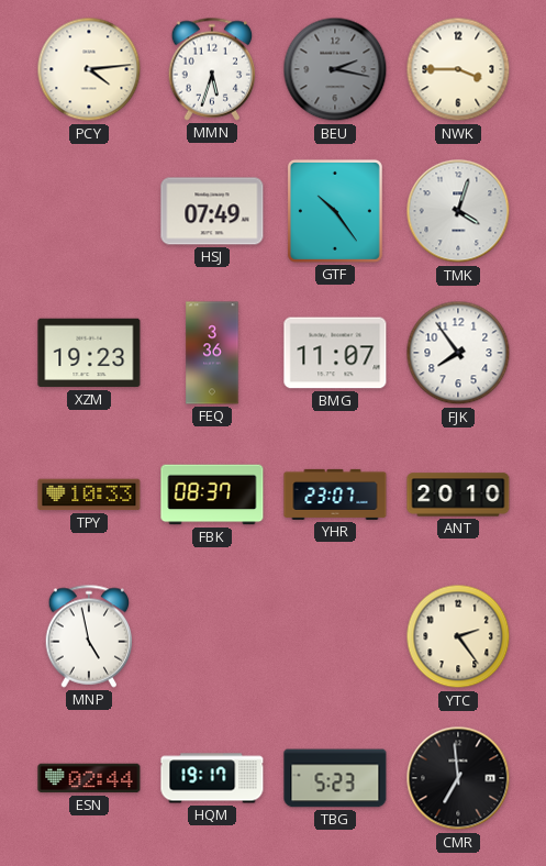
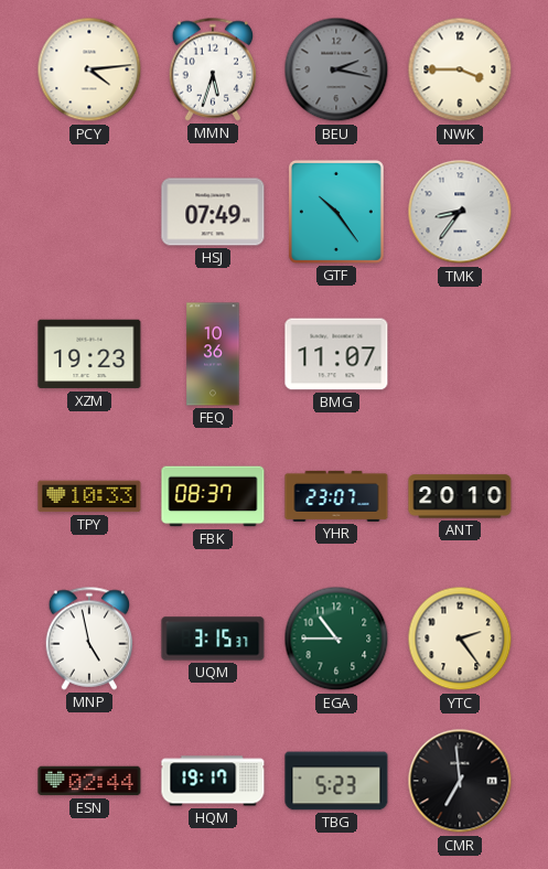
TMK: 4:03 -> 8:36 (460, 212)
FEQ: 3:36 -> 10:36 (213, 354)
FJK: 7:54 -> none (458, 353)
UQM: none -> 3:15 (213, 639)
EGA: none -> 10:45 (336, 639)
